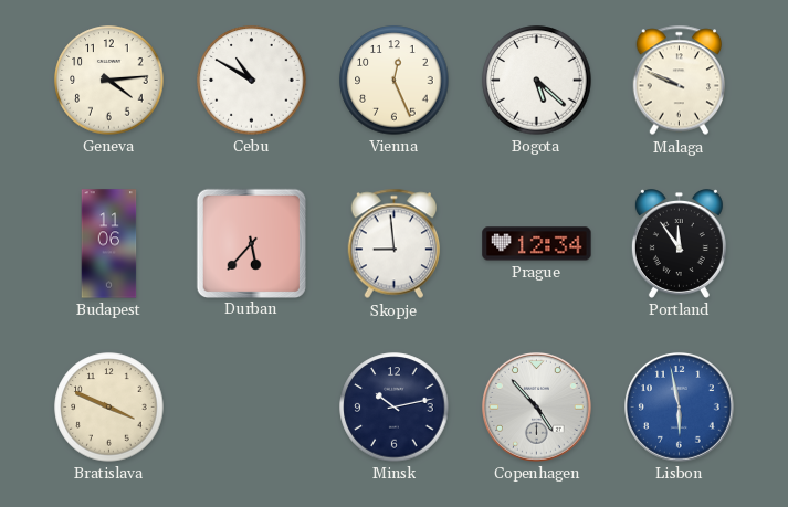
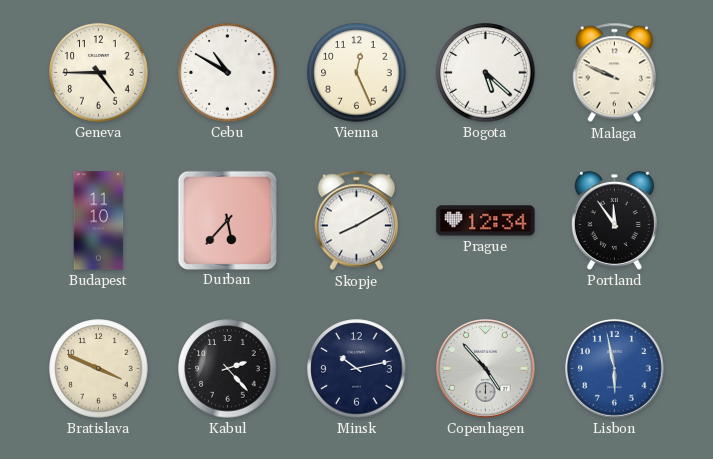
Geneva: 4:14 -> 4:45 (99, 73)
Budapest: 11:06 -> 11:10 (99, 221)
Skopje: 8:59 -> 8:10 (356, 221)
Kabul: none -> 2:23 (228, 369)
